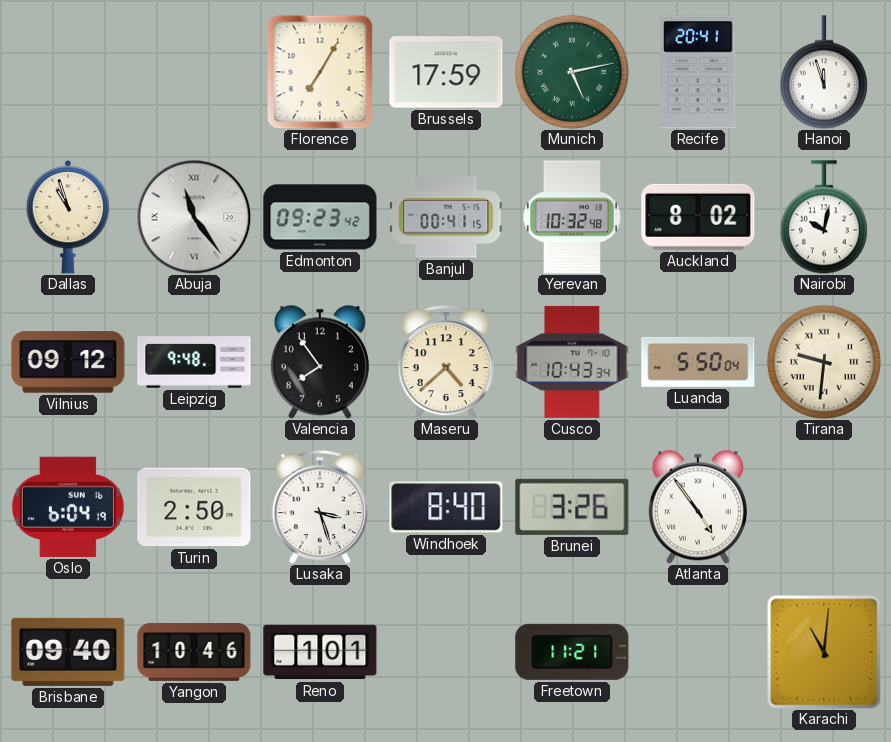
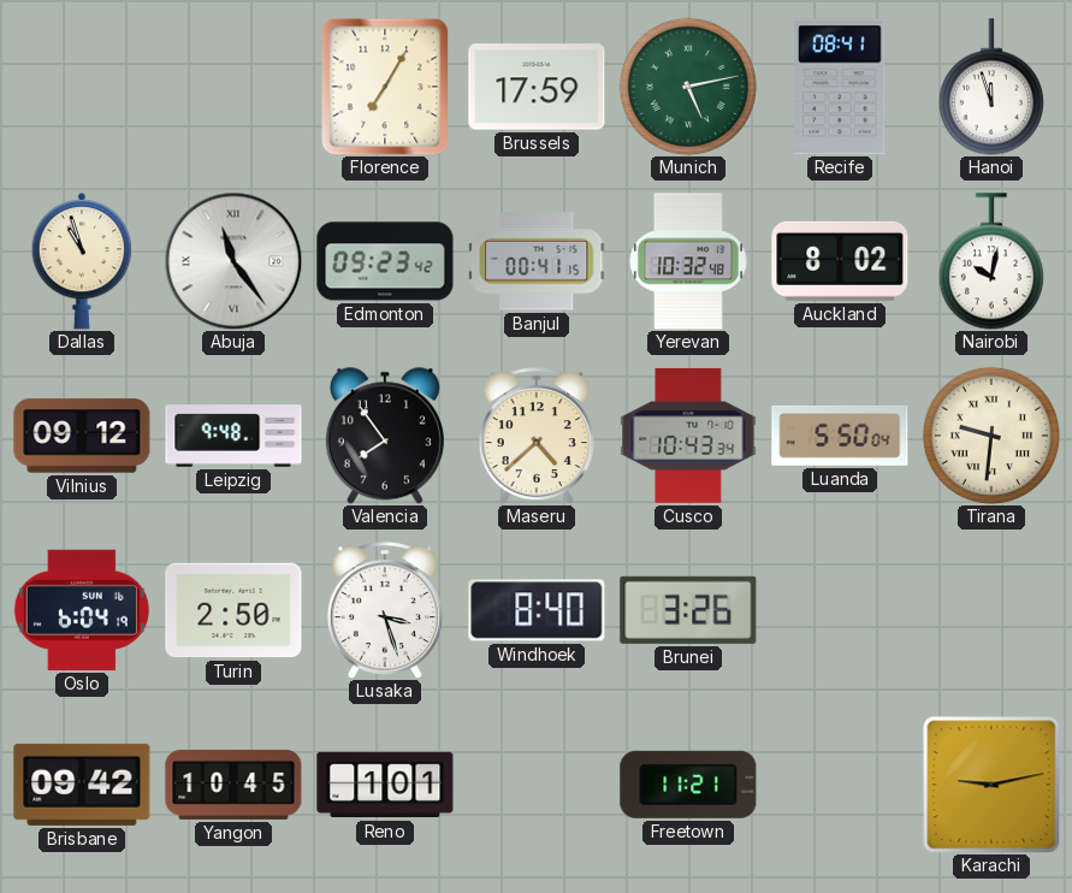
Recife: 20:41 -> 08:41 (840, 87)
Atlanta: 4:54 -> none (698, 507)
Brisbane: 09:40 -> 09:42 (82, 785)
Yangon: 10:46 -> 10:45 (233, 785)
Karachi: 11:01 -> 9:13 (991, 785)
